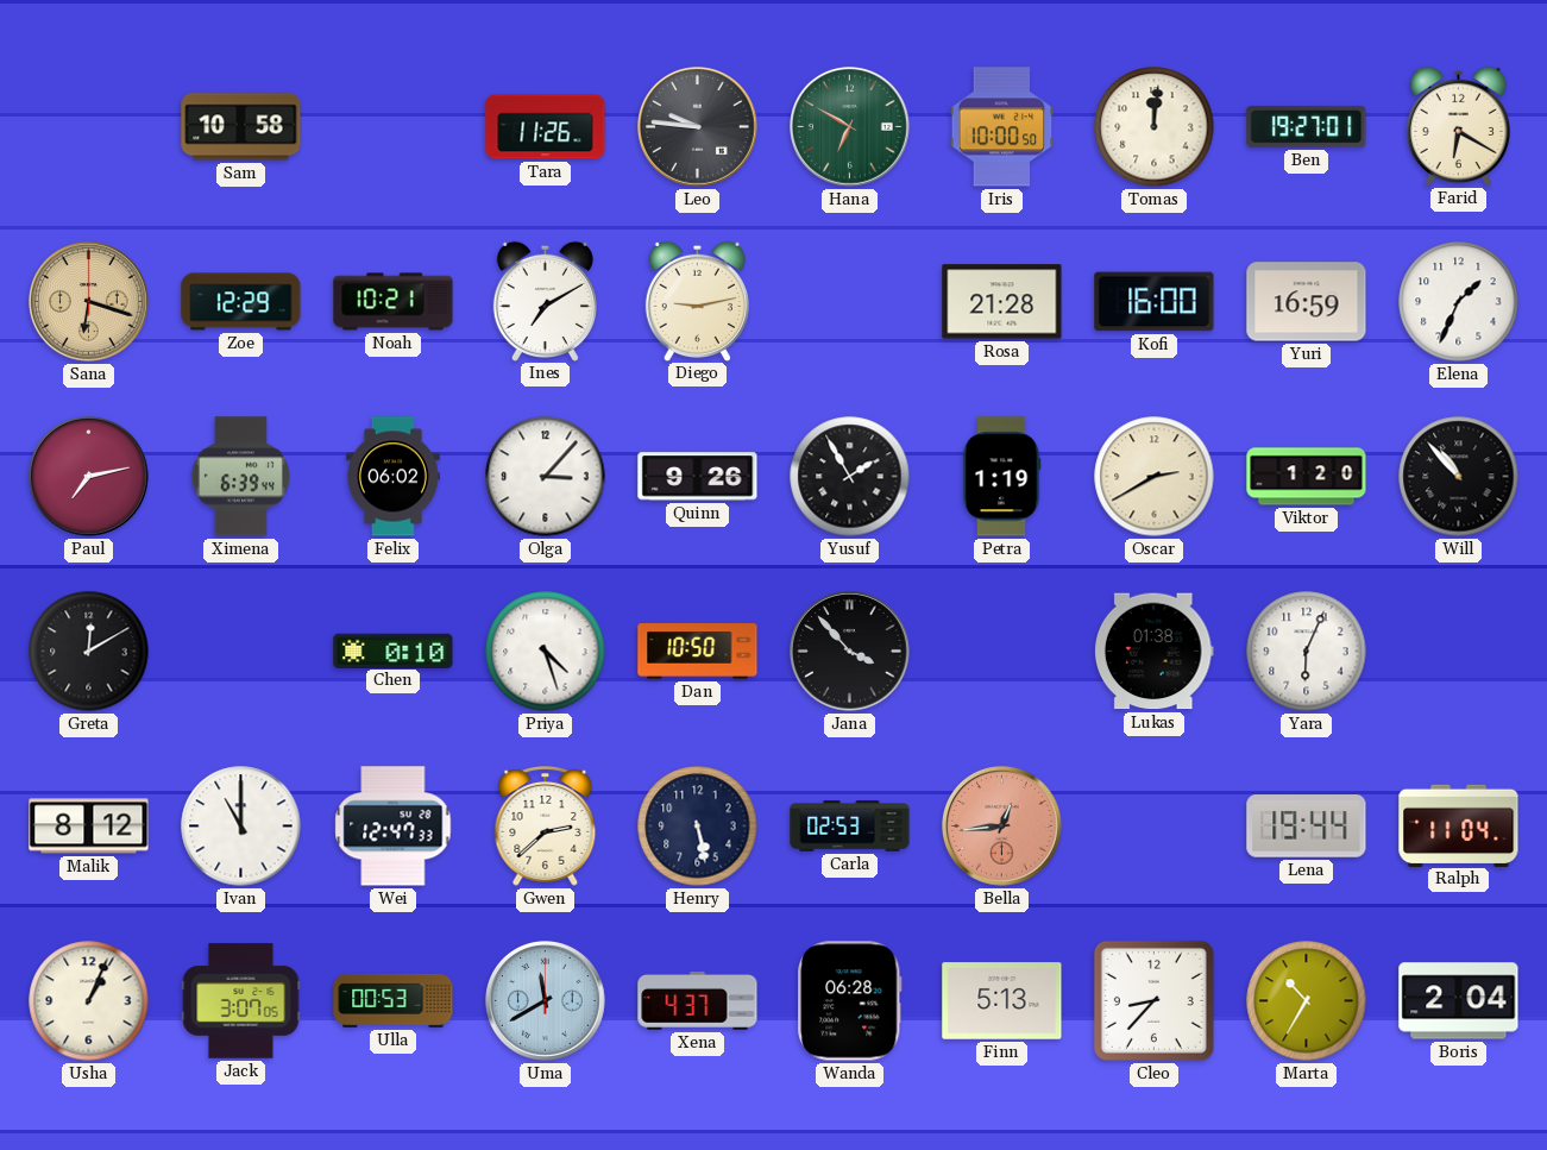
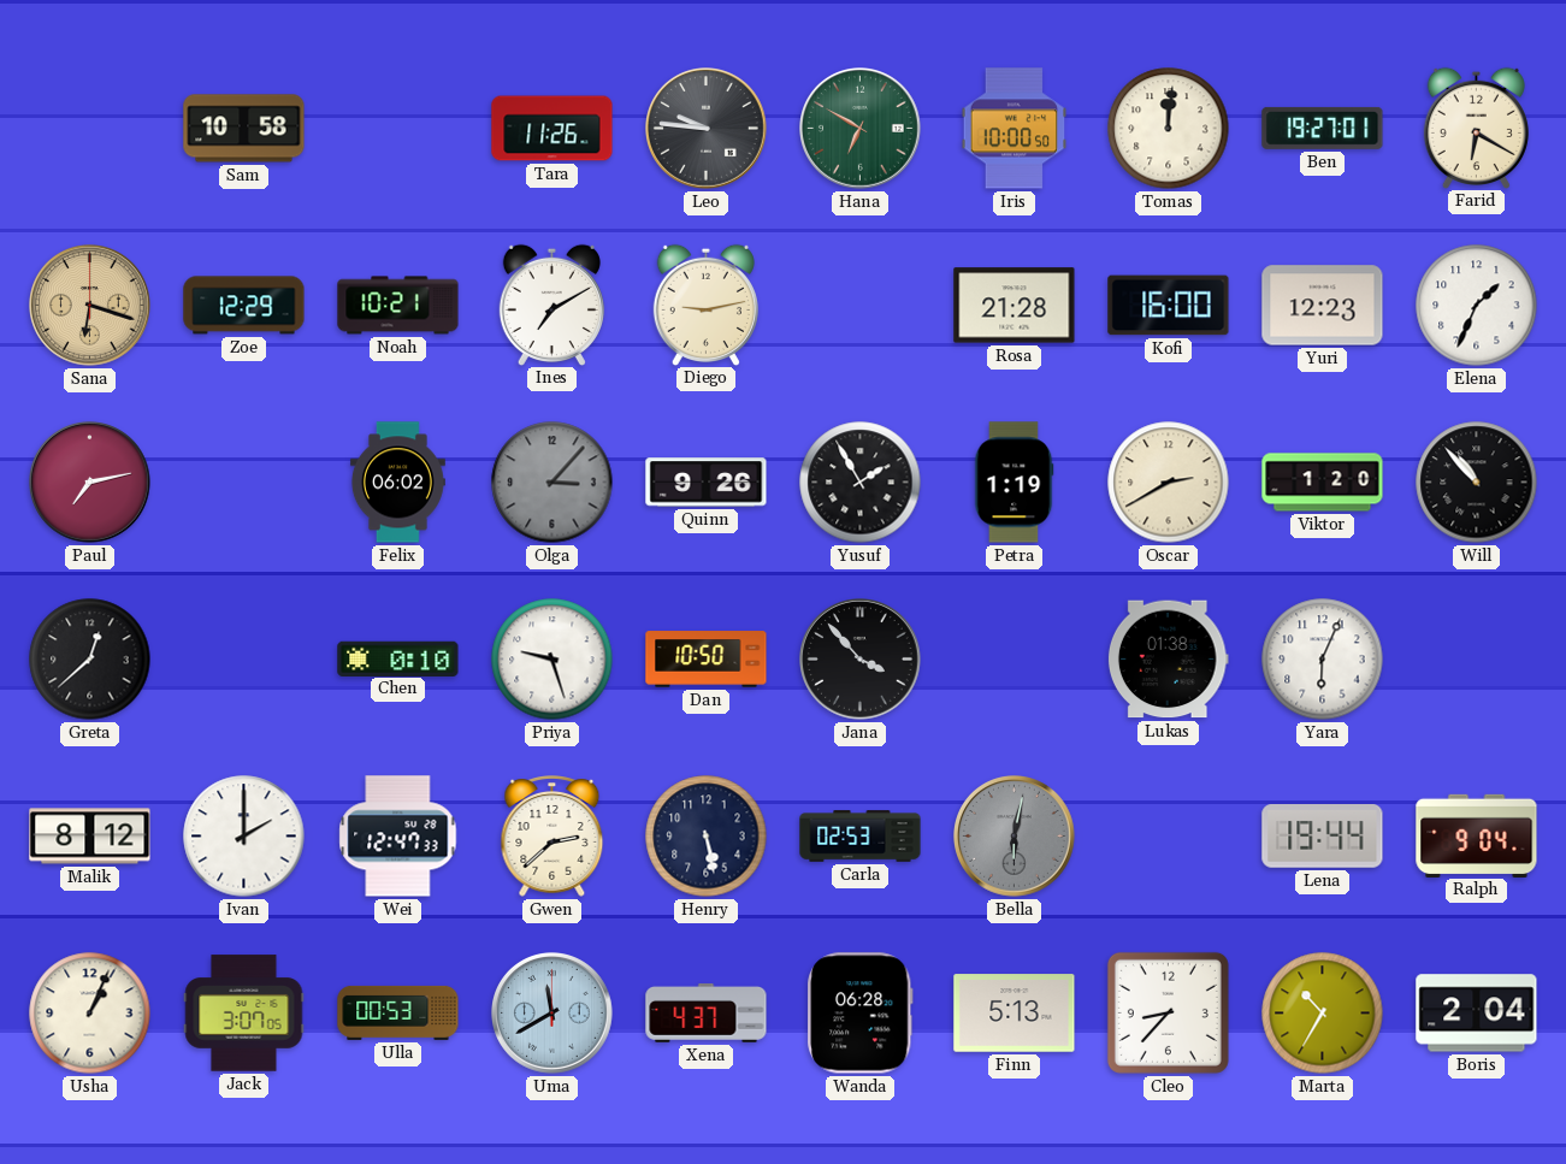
Yuri: 16:59 -> 12:23 (1323, 306)
Ximena: 6:39 -> none (240, 477)
Olga dial: white -> grey (552, 483)
Greta: 12:10 -> 12:38 (90, 660)
Priya: 4:27 -> 9:27 (552, 660)
Ivan: 11:00 -> 2:00 (244, 837)
Bella: 12:44 -> 6:02 (1015, 837)
Bella dial: salmon -> grey (1015, 837)
Ralph: 11:04 -> 9:04 (1477, 835)
